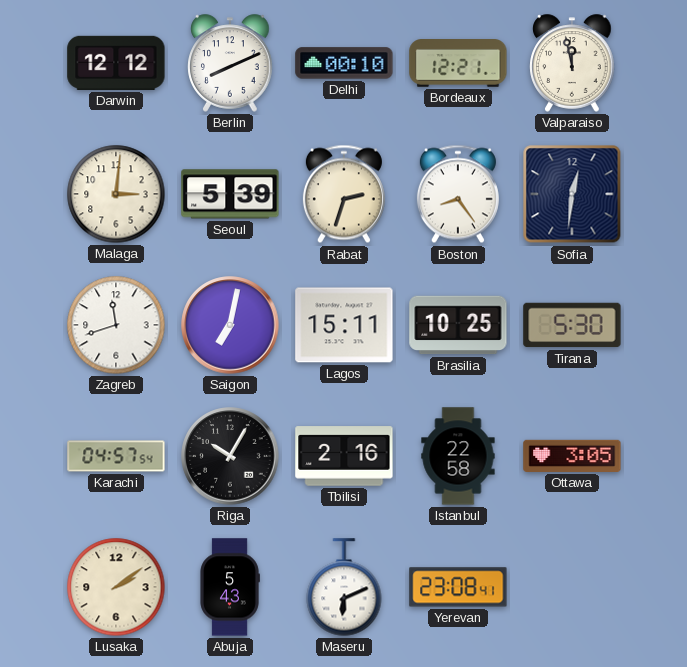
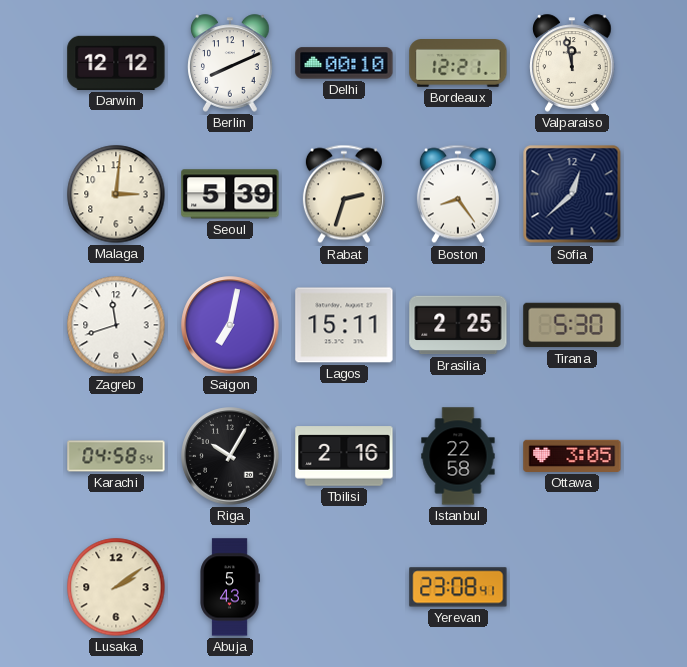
Sofia: 12:31 -> 12:38 (572, 194)
Brasilia: 10:25 -> 2:25 (458, 325)
Karachi: 04:57 -> 04:58 (116, 456)
Maseru: 6:11 -> none (344, 587)
